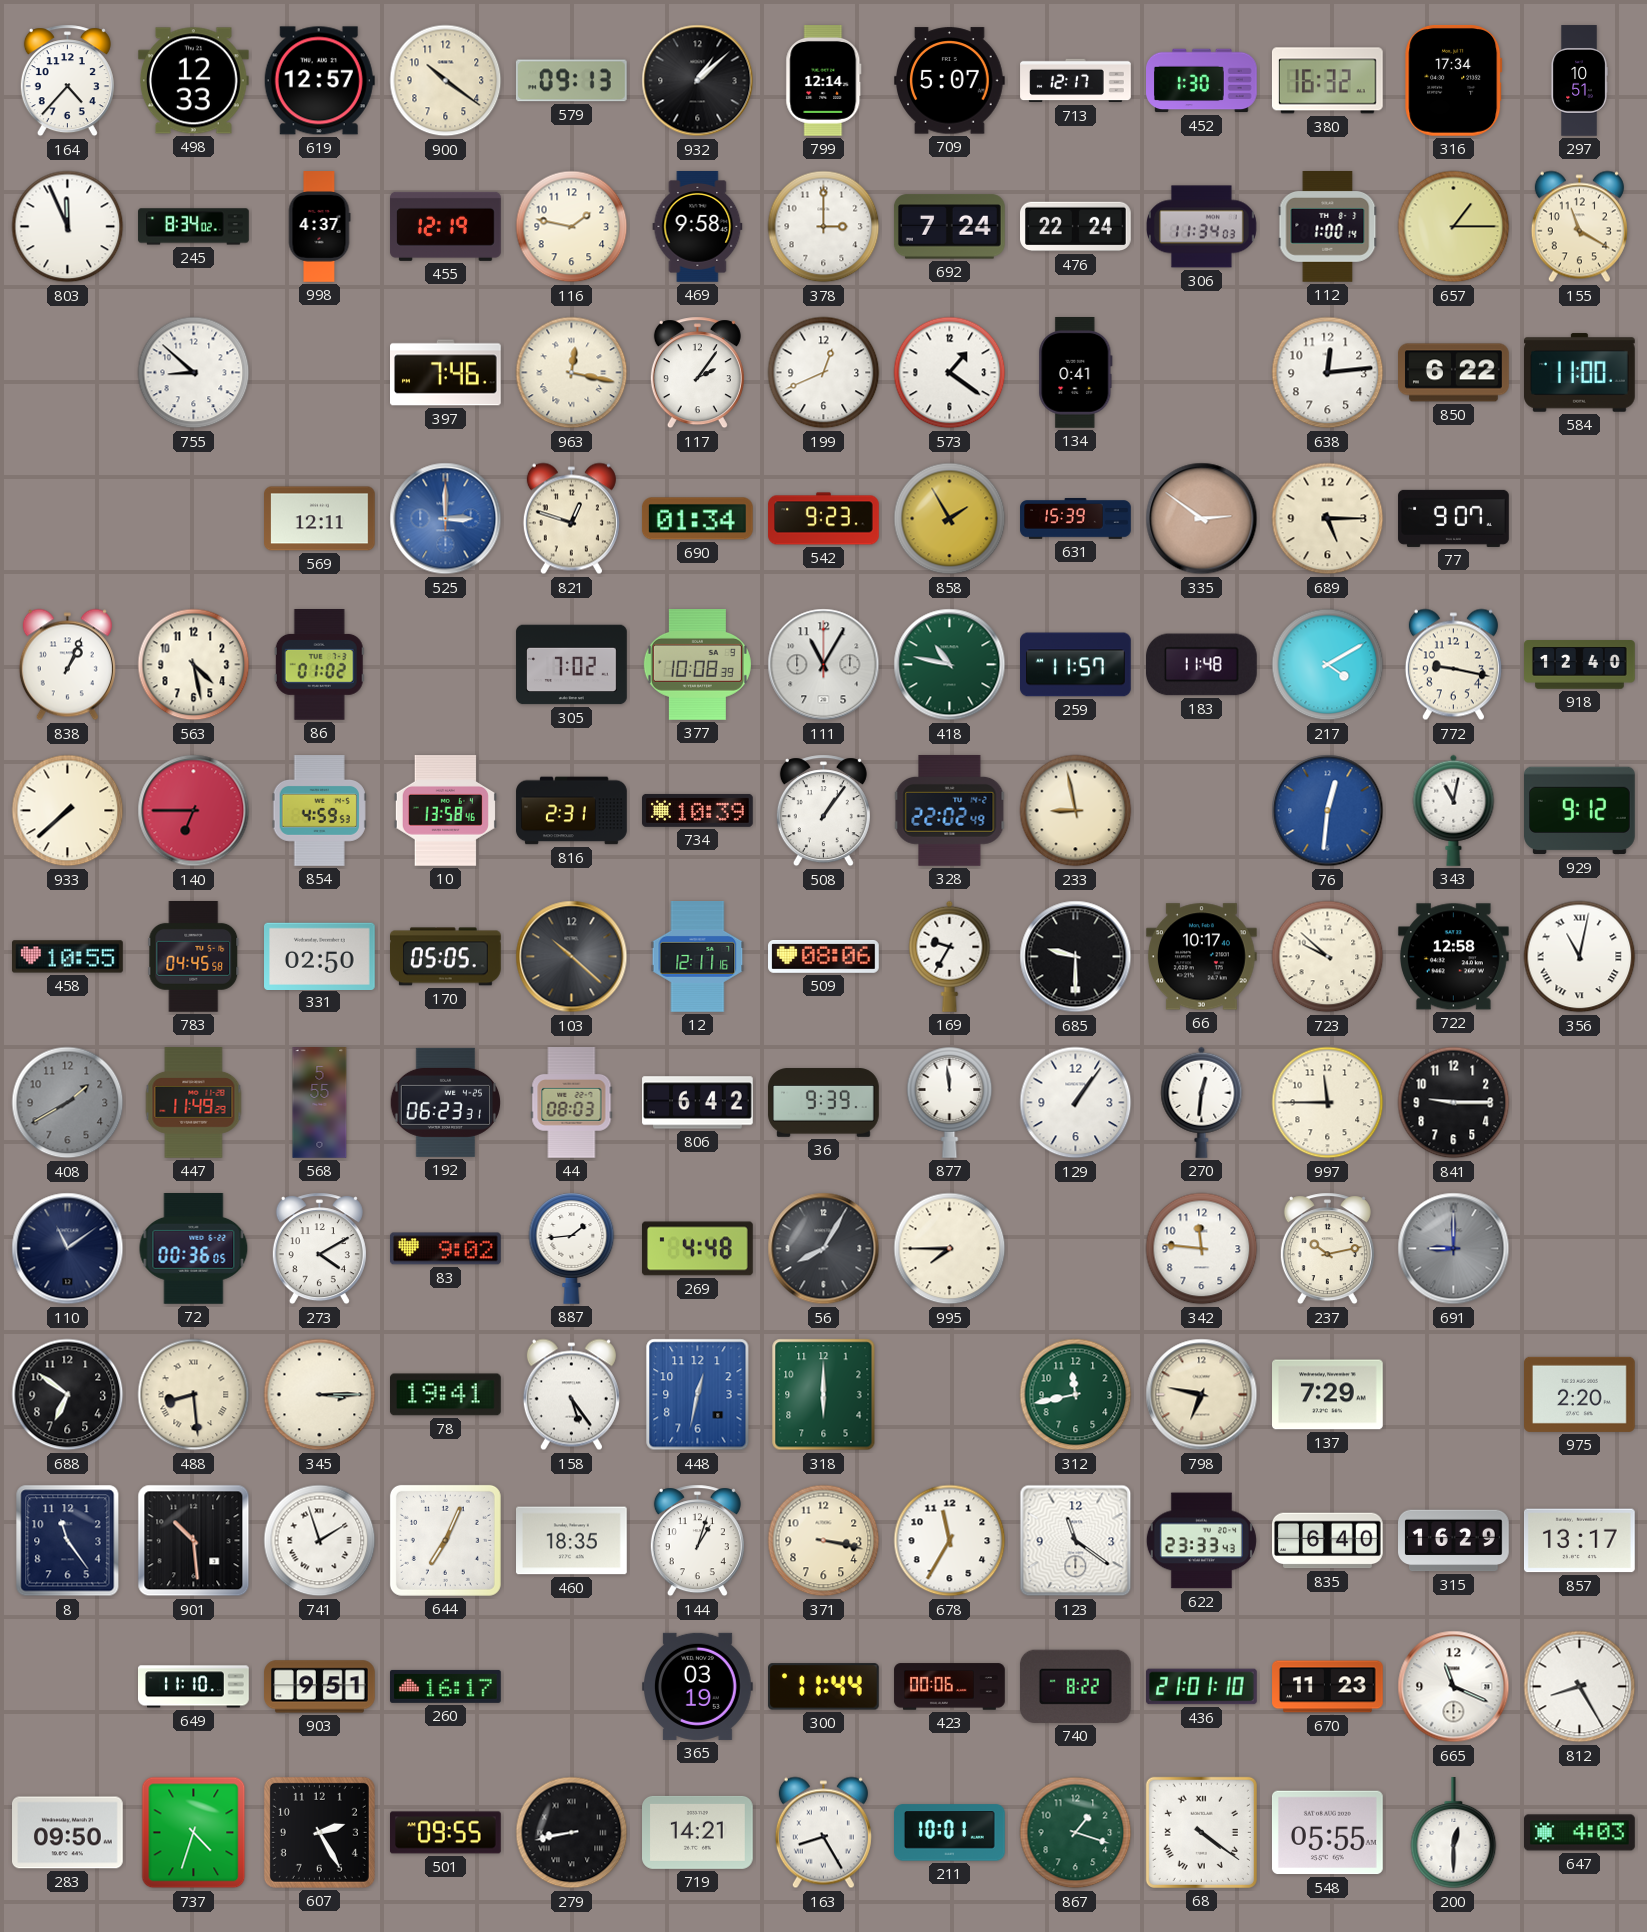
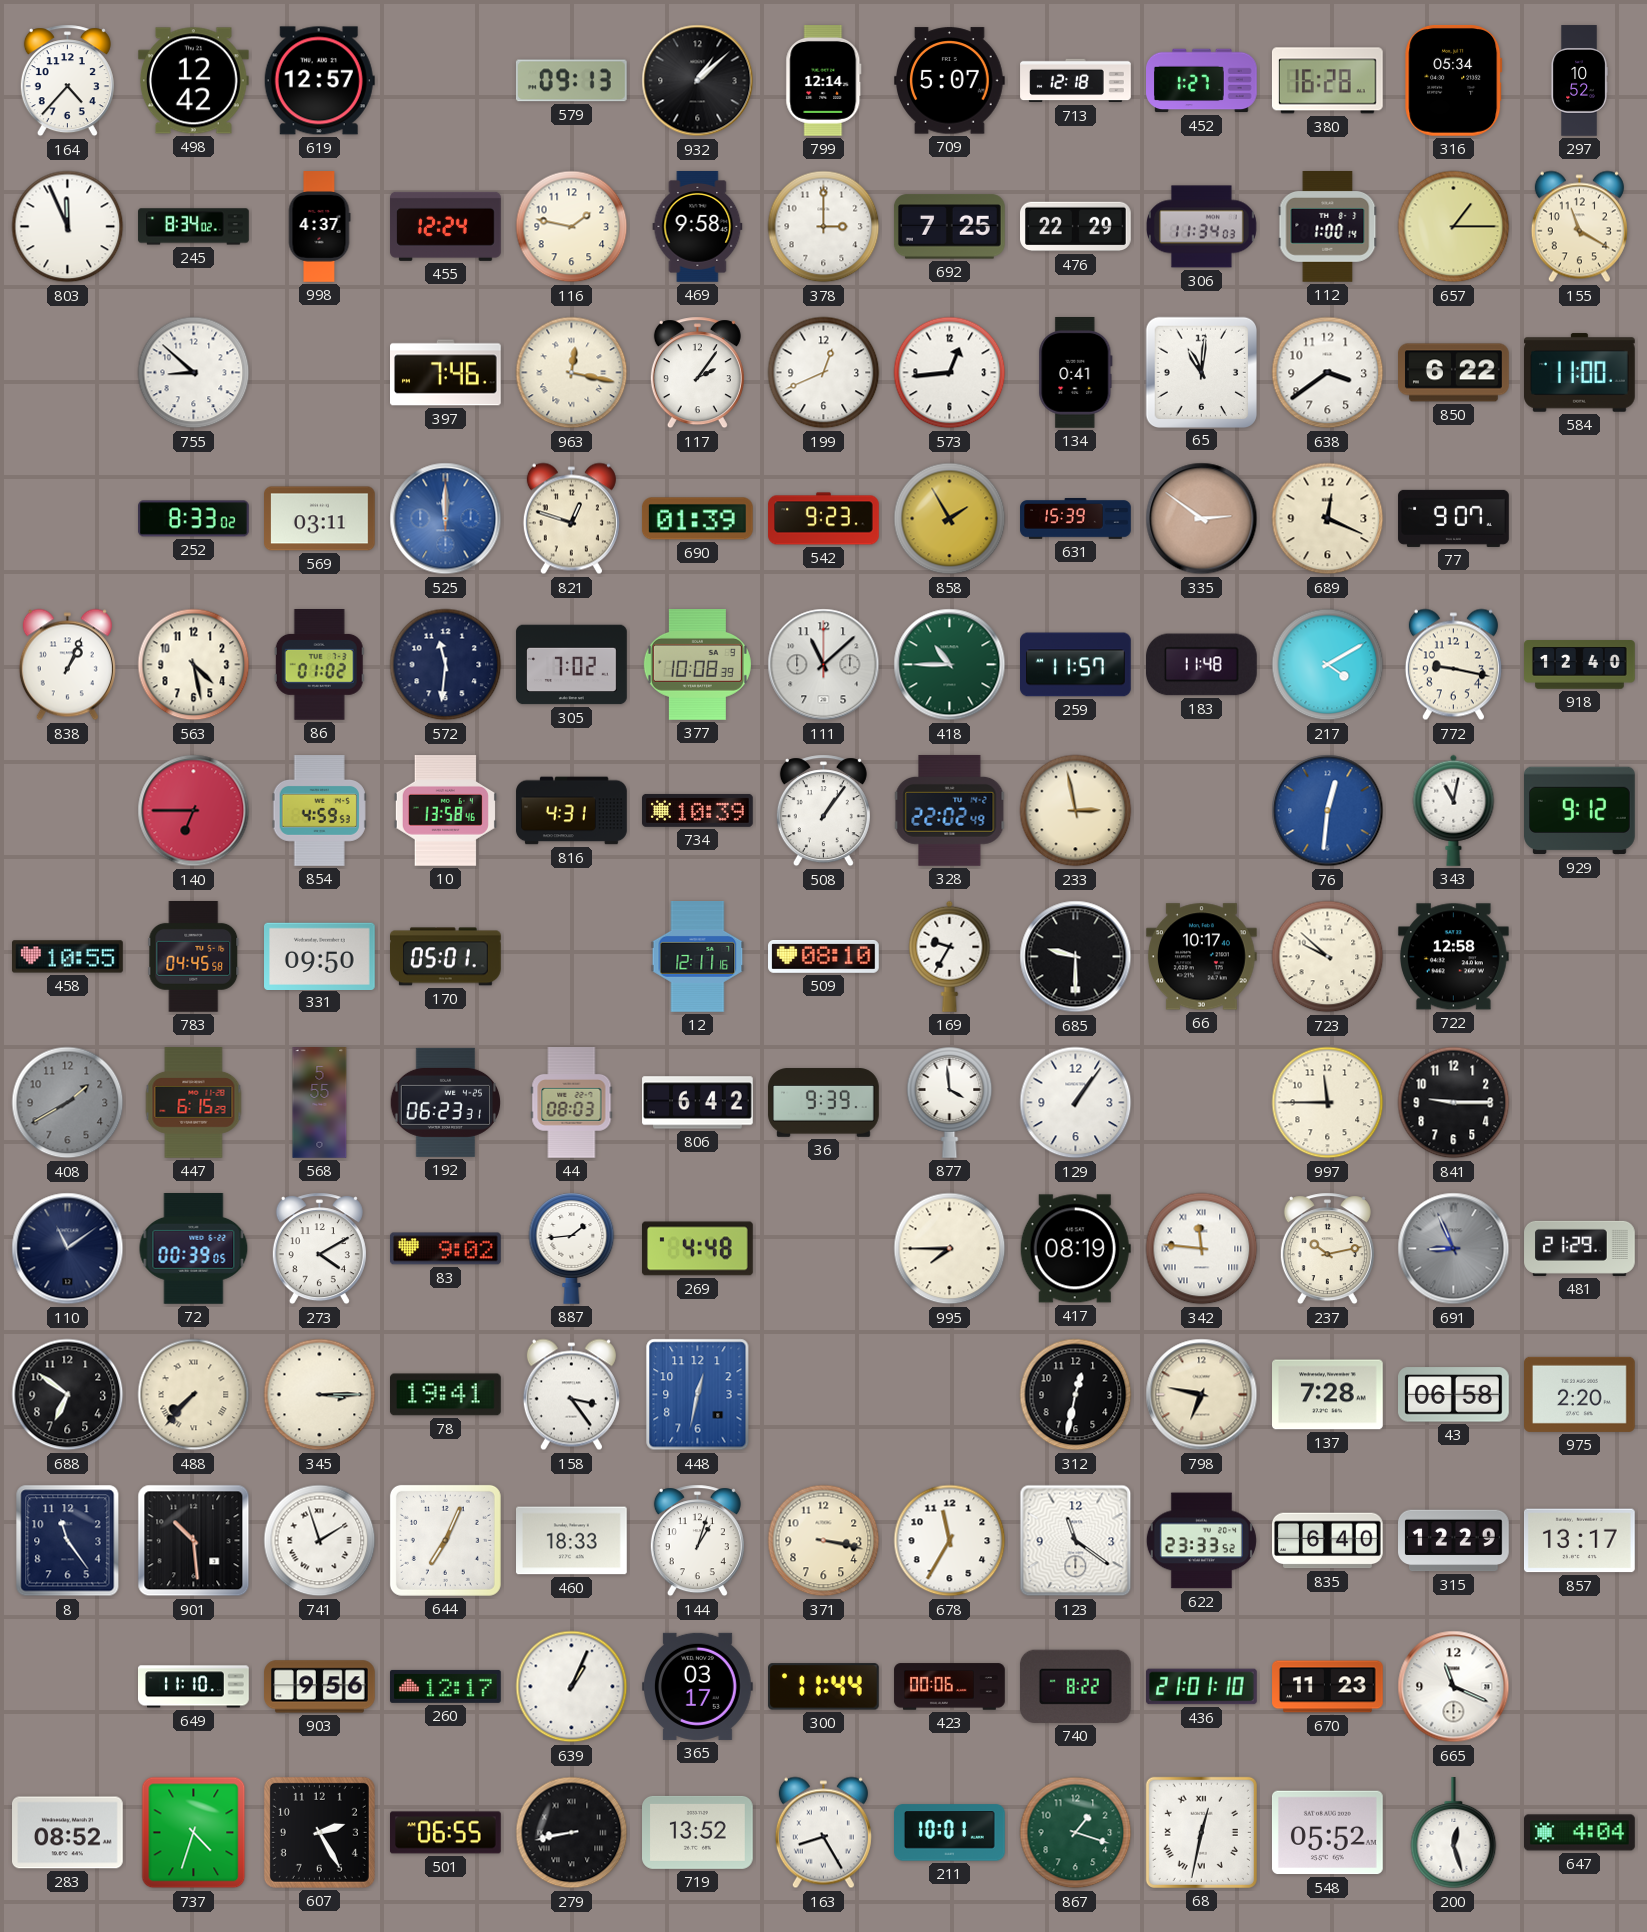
498: 12:33 -> 12:42 (193, 81)
900: 10:21 -> none (446, 81)
713: 12:17 -> 12:18 (1076, 81)
452: 1:30 -> 1:27 (1202, 81)
380: 16:32 -> 16:28 (1327, 81)
316: 17:34 -> 05:34 (1454, 80)
297: 10:51 -> 10:52 (1579, 81)
455: 12:19 -> 12:24 (446, 226)
692: 7:24 -> 7:25 (949, 227)
476: 22:24 -> 22:29 (1076, 227)
573: 1:21 -> 12:44 (950, 373)
65: none -> 11:01 (1201, 372)
638: 12:14 -> 3:39 (1328, 373)
252: none -> 8:33 (194, 519)
569: 12:11 -> 03:11 (320, 519)
525: 3:00 -> 12:00 (446, 519)
690: 01:34 -> 01:39 (697, 519)
689: 5:15 -> 12:19 (1328, 519)
572: none -> 11:31 (446, 665)
111: 11:05 -> 11:08 (824, 665)
418: 10:47 -> 10:45 (950, 665)
933: 7:38 -> none (68, 811)
816: 2:31 -> 4:31 (572, 811)
233: 8:58 -> 2:58 (1076, 811)
331: 02:50 -> 09:50 (320, 956)
170: 05:05 -> 05:01 (446, 957)
103: 10:22 -> none (572, 957)
509: 08:06 -> 08:10 (824, 957)
356: 11:02 -> none (1580, 957)
447: 11:49 -> 6:15 (194, 1103)
877: 11:59 -> 3:59 (950, 1102)
270: 12:31 -> none (1202, 1102)
72: 00:36 -> 00:39 (194, 1249)
56: 8:05 -> none (824, 1249)
417: none -> 08:19 (1075, 1249)
342 numerals: Arabic -> Roman (1202, 1249)
691: 9:00 -> 8:56 (1454, 1249)
481: none -> 21:29 (1580, 1248)
488: 8:29 -> 7:37 (194, 1395)
158: 5:24 -> 3:24 (571, 1395)
318: 6:00 -> none (824, 1395)
312: 11:43 -> 12:32 (1076, 1395)
312 dial: green -> black (1076, 1395)
137: 7:29 -> 7:28 (1328, 1395)
43: none -> 06:58 (1454, 1395)
460: 18:35 -> 18:33 (572, 1541)
622: 23:33:43 -> 23:33:52 (1201, 1541)
315: 16:29 -> 12:29 (1454, 1541)
903: 9:51 -> 9:56 (320, 1687)
260: 16:17 -> 12:17 (446, 1686)
639: none -> 1:04 (572, 1687)
365: 03:19 -> 03:17 (698, 1686)
812: 8:25 -> none (1580, 1687)
283: 09:50 -> 08:52 (68, 1833)
501: 09:55 -> 06:55 (446, 1833)
719: 14:21 -> 13:52 (698, 1832)
68: 4:21 -> 12:32 (1201, 1832)
548: 05:55 -> 05:52 (1327, 1833)
200: 12:30 -> 12:27 (1454, 1834)
647: 4:03 -> 4:04 (1580, 1833)
